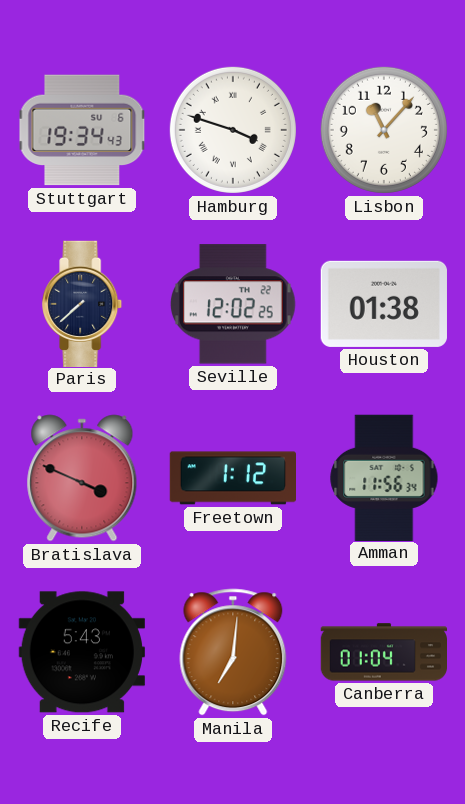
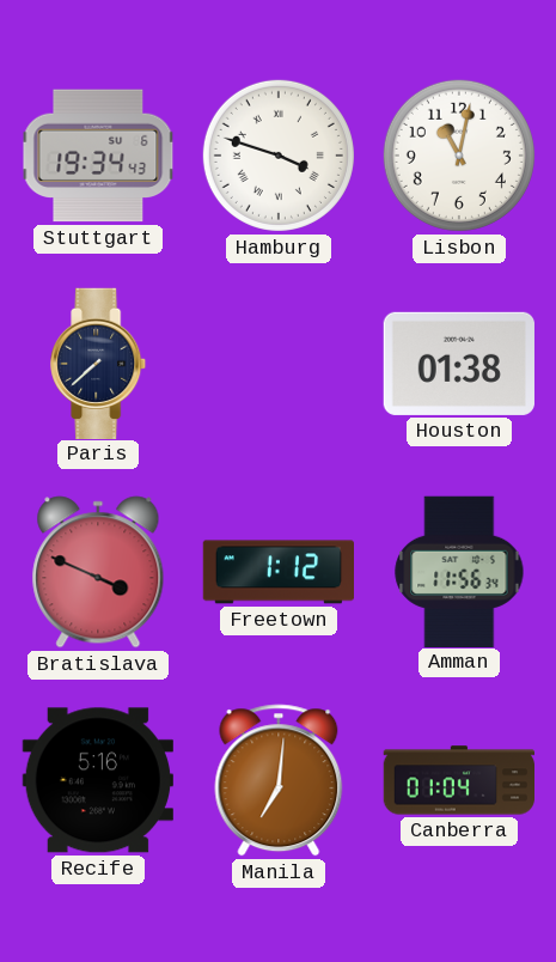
Lisbon: 11:07 -> 11:02 (459, 156)
Seville: 12:02 -> none (234, 304)
Recife: 5:43 -> 5:16 (98, 780)
